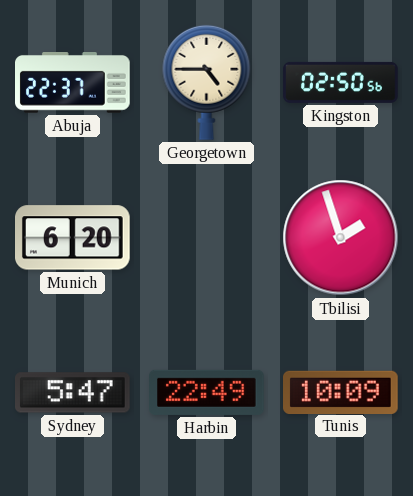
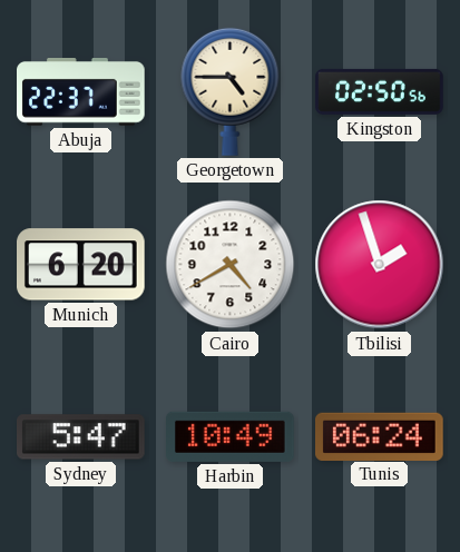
Cairo: none -> 4:40 (231, 265)
Harbin: 22:49 -> 10:49 (231, 436)
Tunis: 10:09 -> 06:24 (380, 436)
